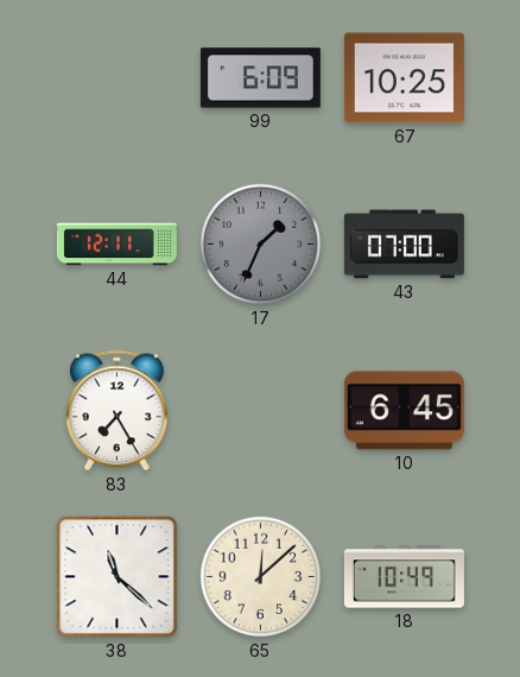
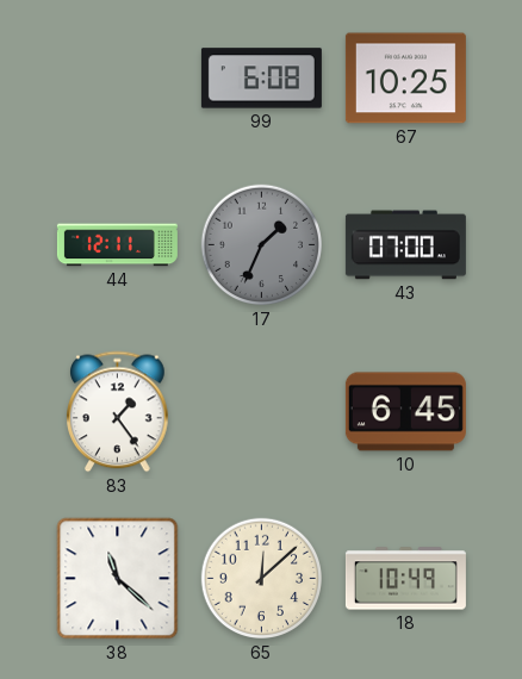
99: 6:09 -> 6:08 (261, 79)
83: 7:25 -> 1:24 (118, 412)
